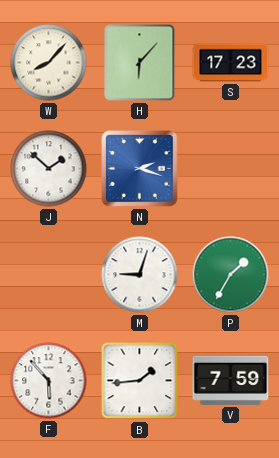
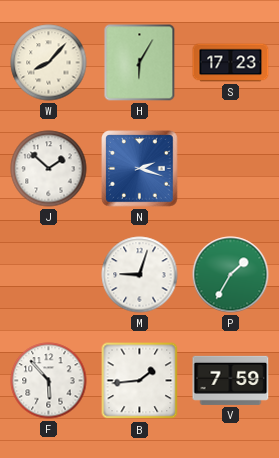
H: 6:07 -> 6:05 (140, 63)
